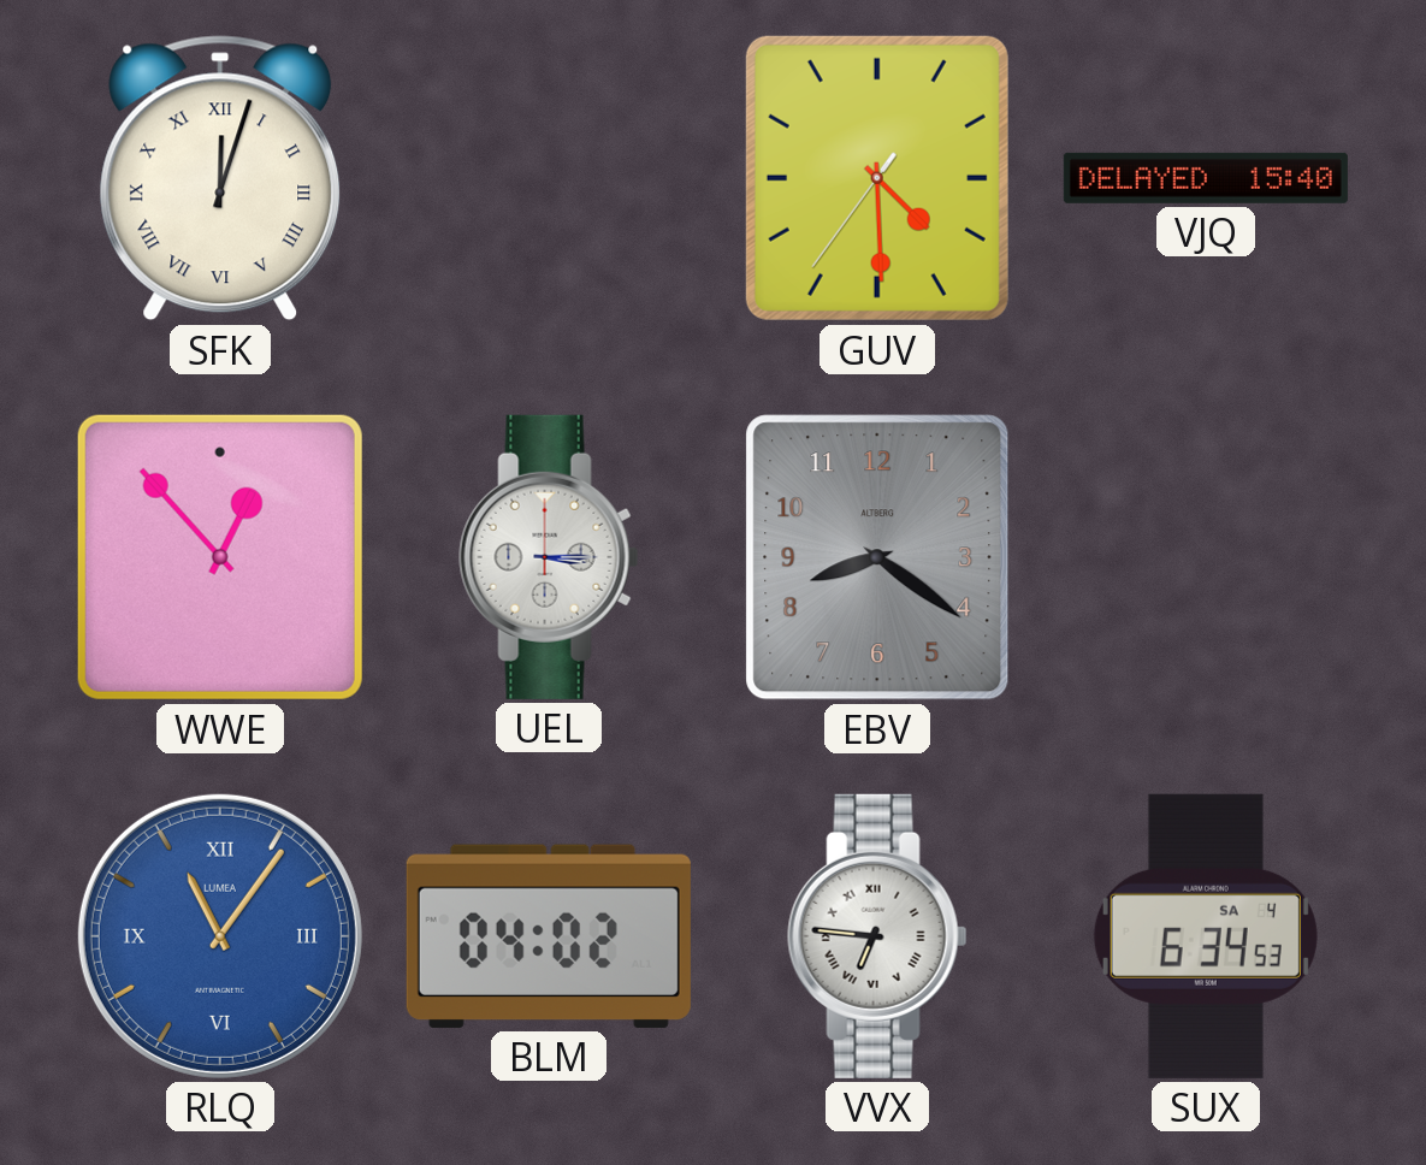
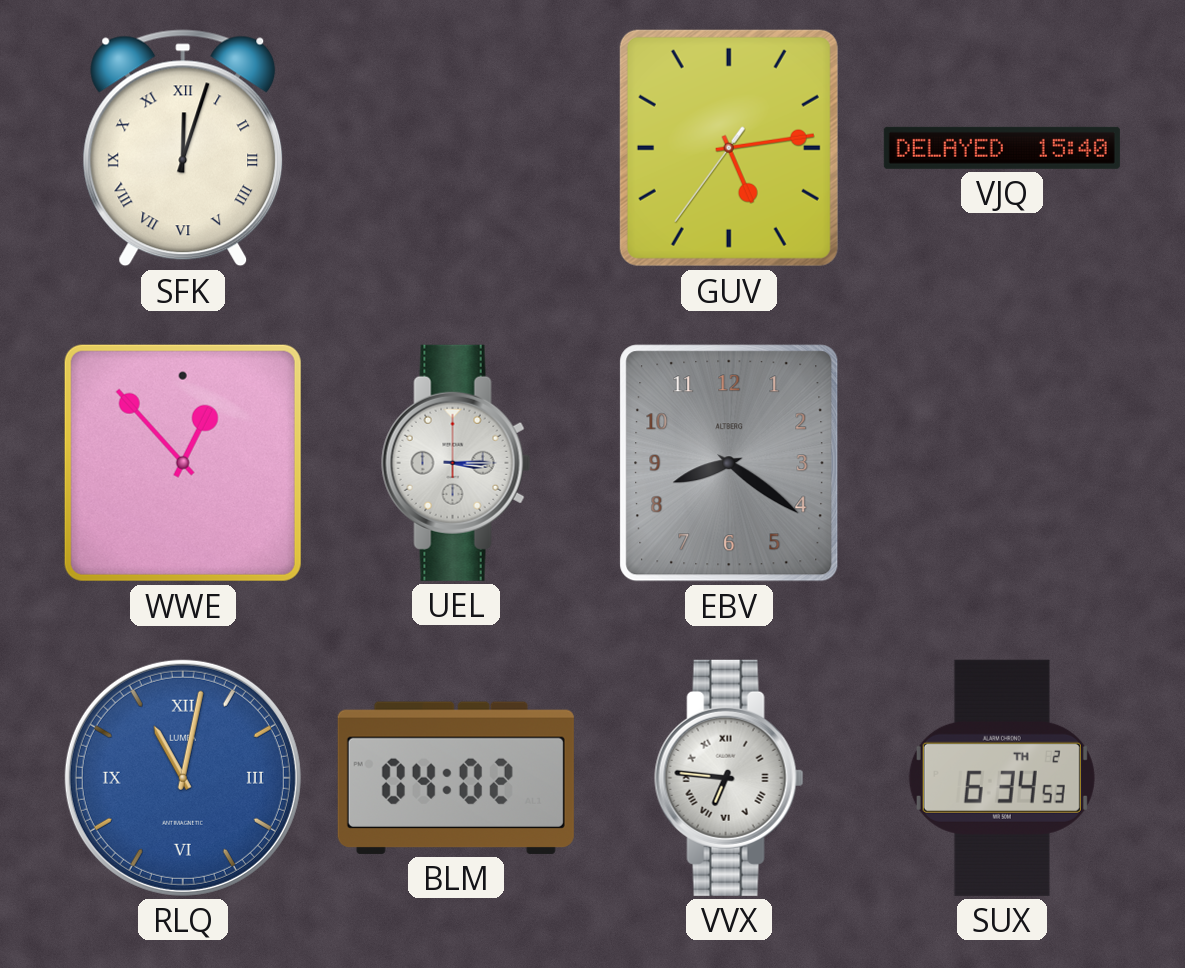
GUV: 4:29 -> 5:13 (729, 148)
RLQ: 11:06 -> 11:02 (183, 778)
SUX date: SA 4 -> TH 2 (1002, 778)
